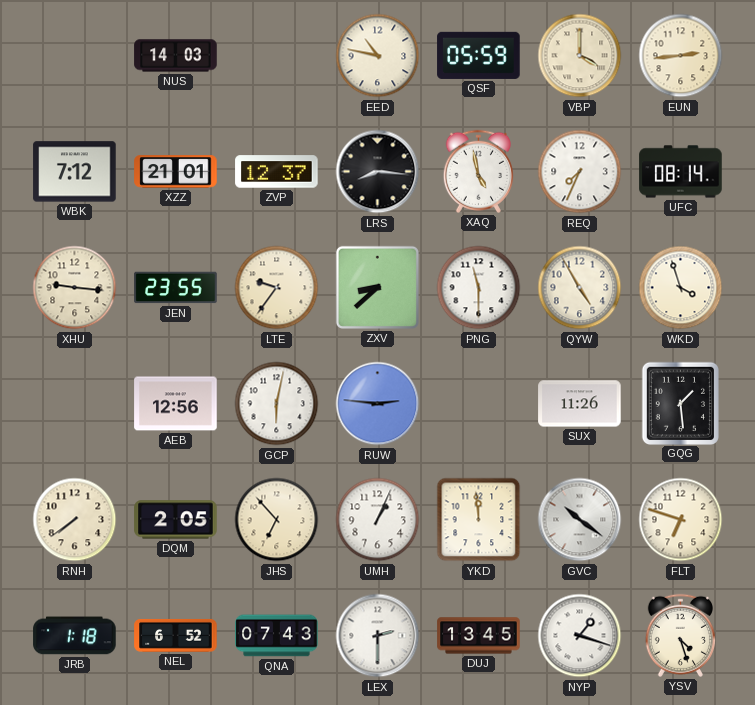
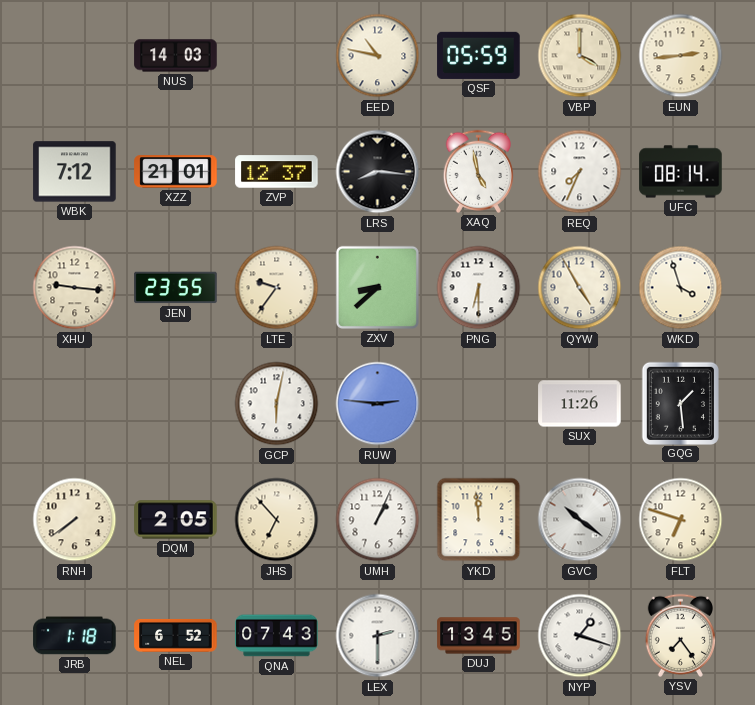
PNG: 11:30 -> 6:30 (479, 288)
AEB: 12:56 -> none (176, 404)
YSV: 4:27 -> 7:24 (680, 635)
